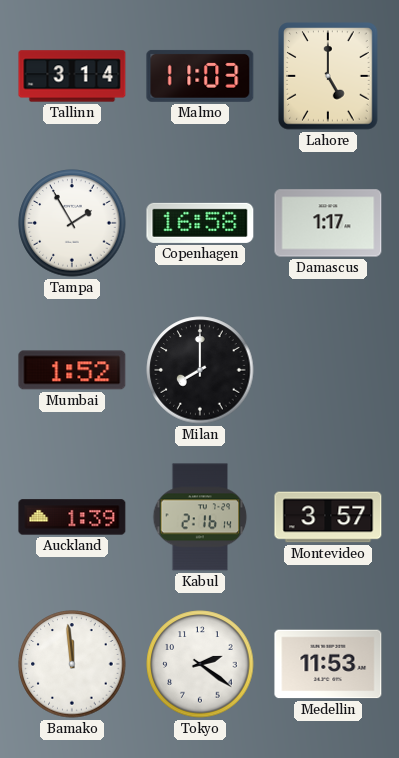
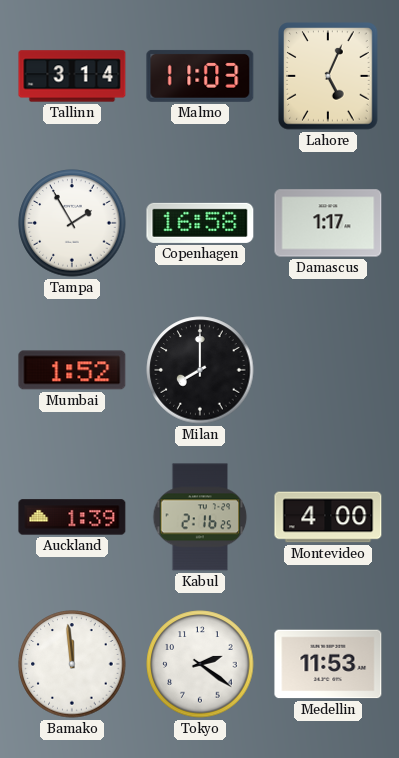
Lahore: 5:00 -> 5:04 (328, 76)
Kabul: 2:16:14 -> 2:16:25 (200, 517)
Montevideo: 3:57 -> 4:00 (328, 517)
